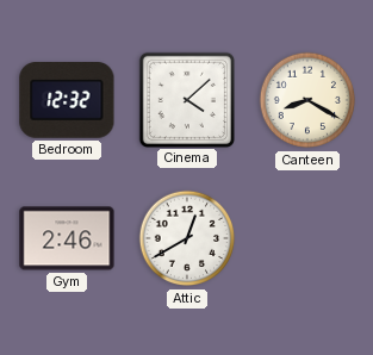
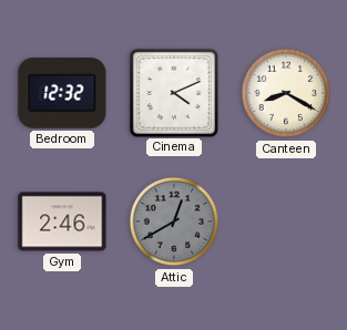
Cinema: 4:08 -> 4:11 (173, 92)
Attic dial: white -> grey (174, 221)
